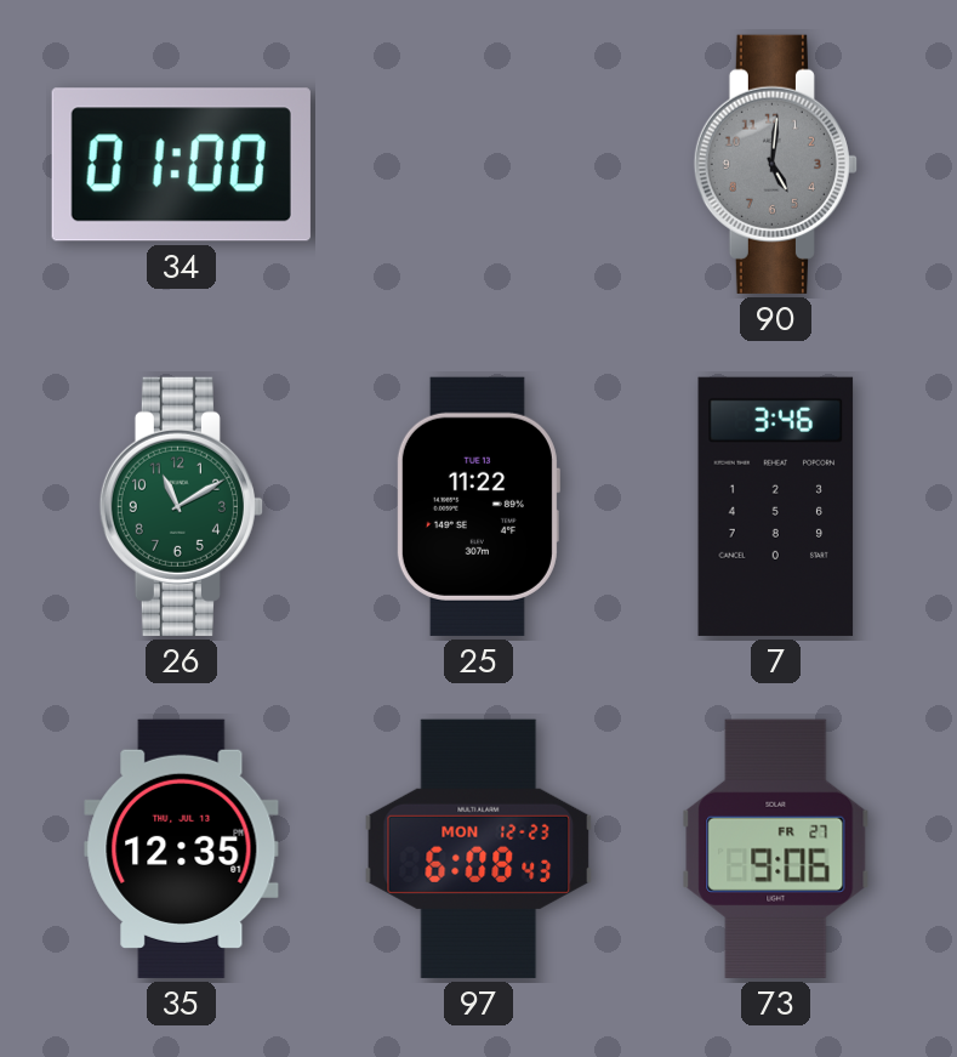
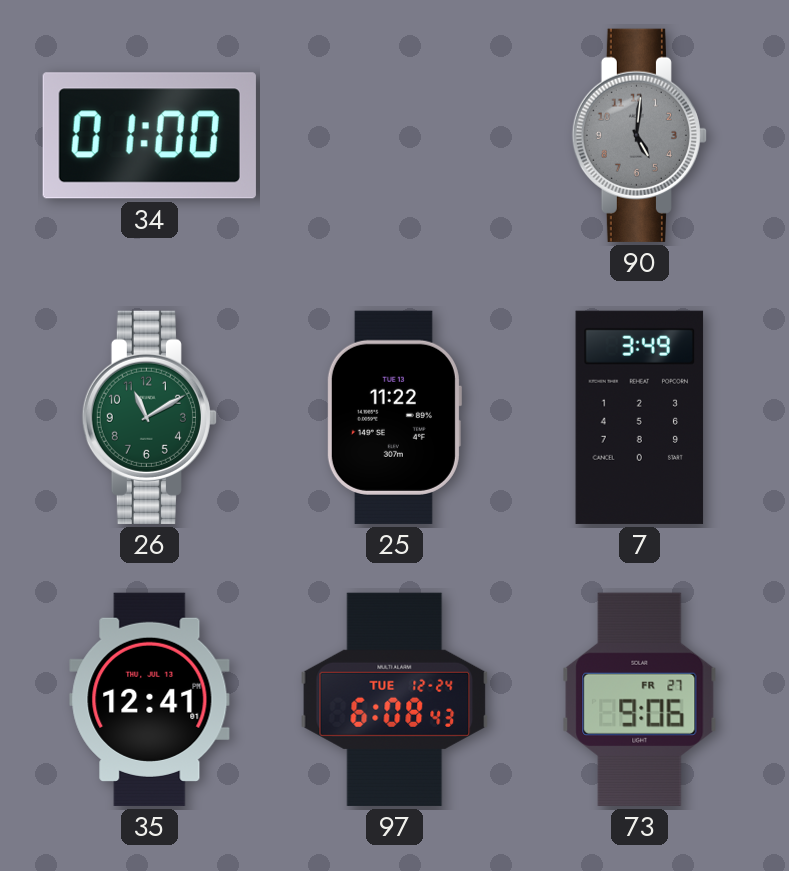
7: 3:46 -> 3:49 (640, 417)
35: 12:35 -> 12:41 (150, 699)
97 date: MON 12-23 -> TUE 12-24 (395, 699)
